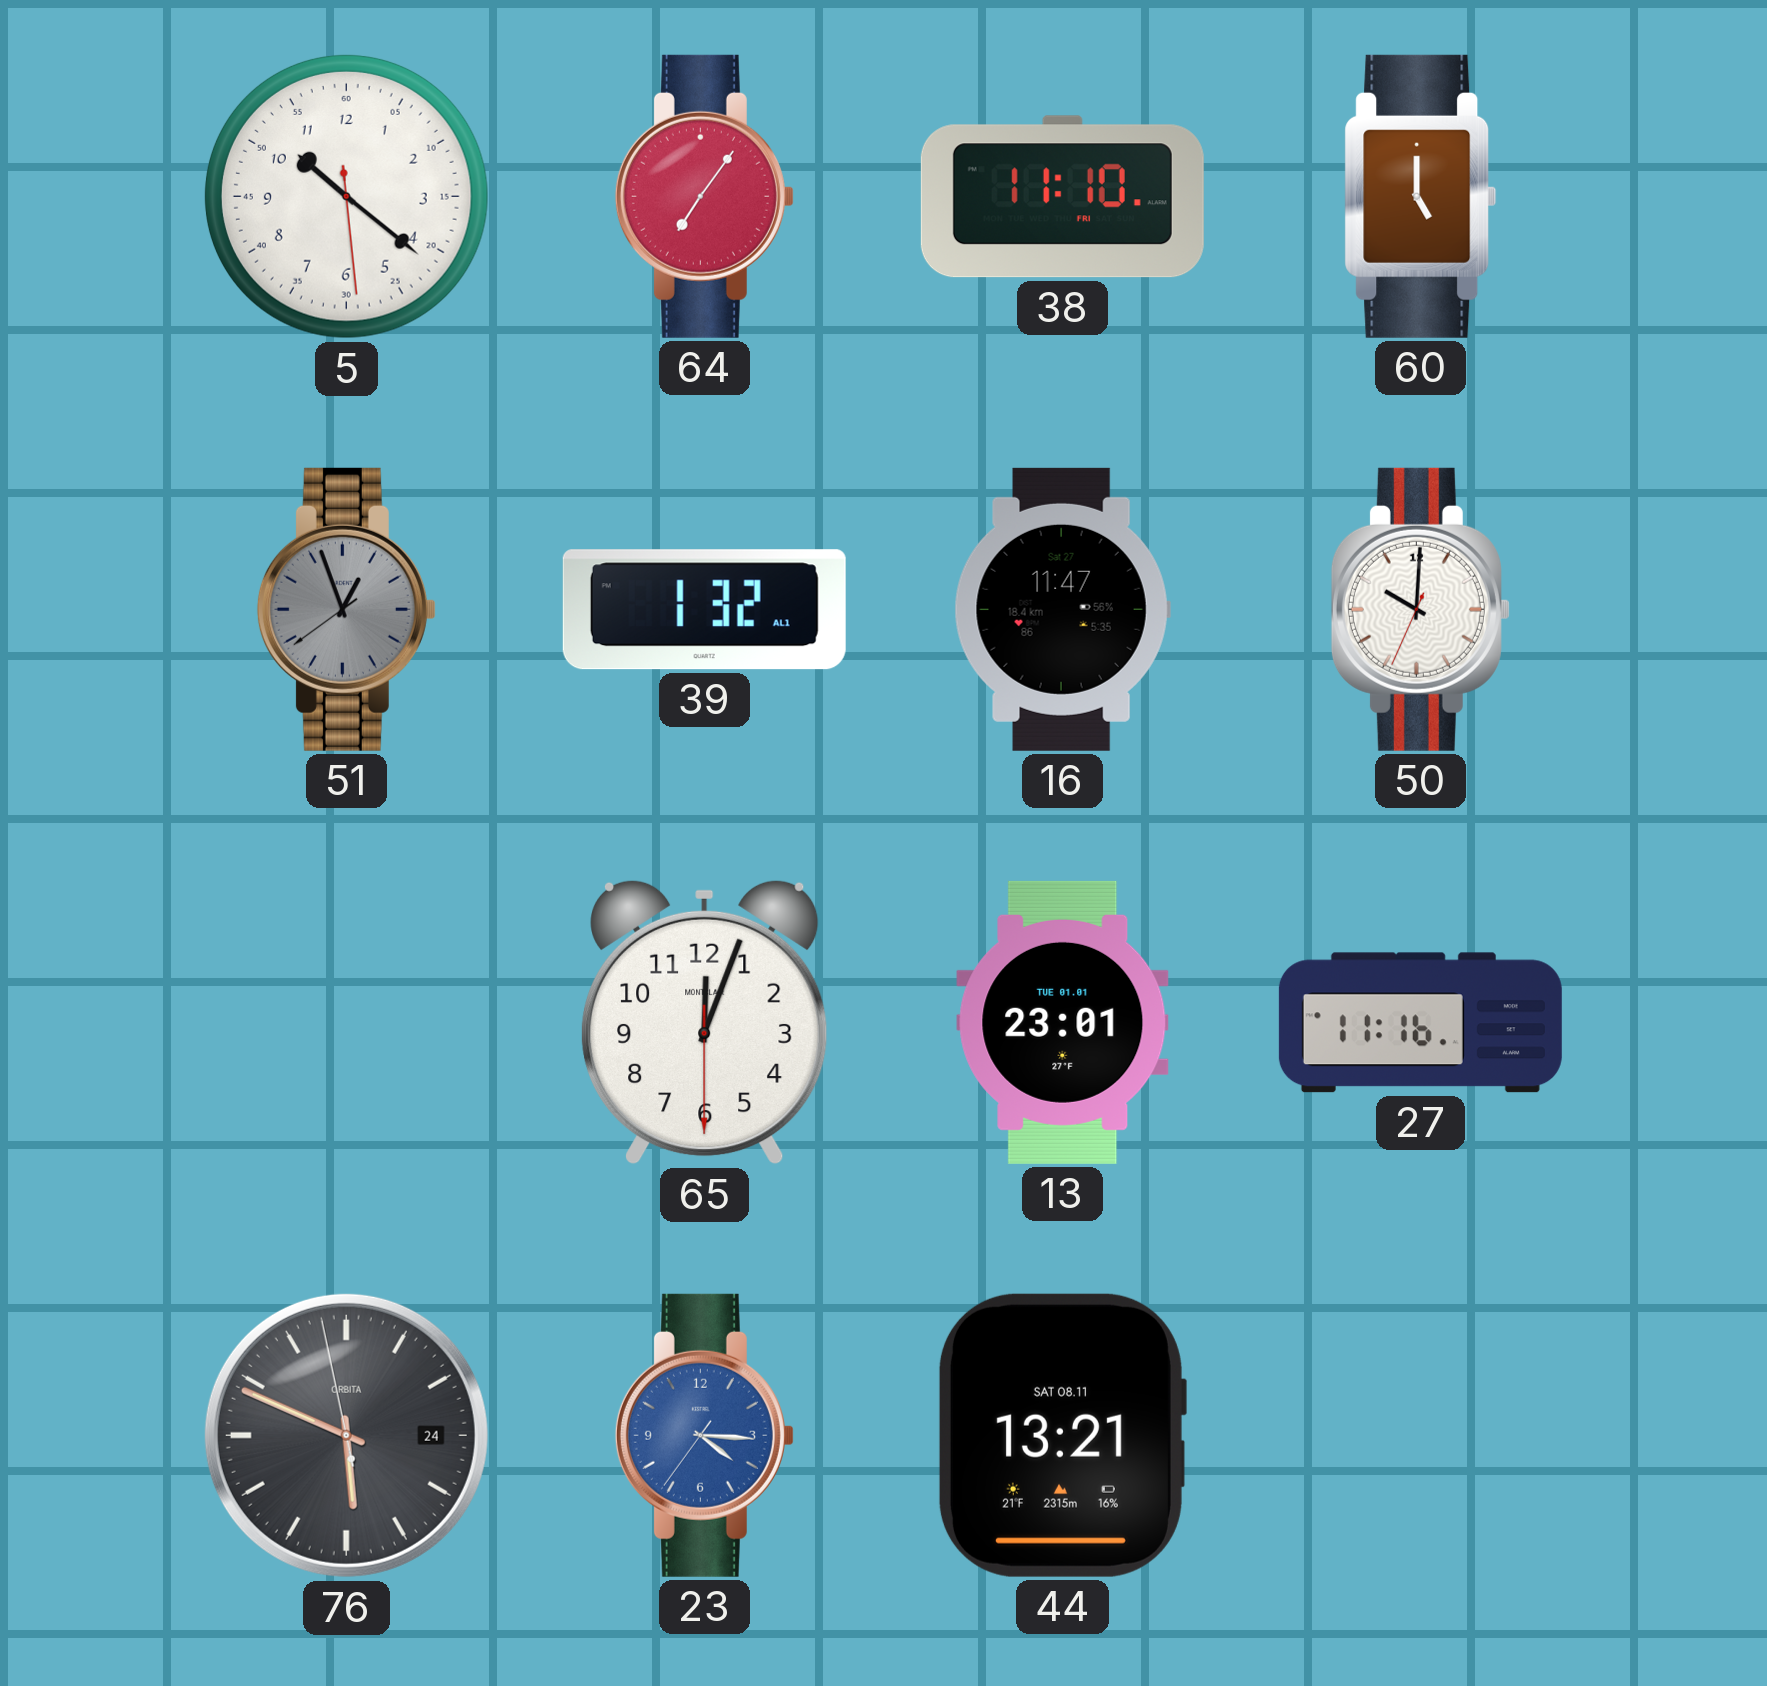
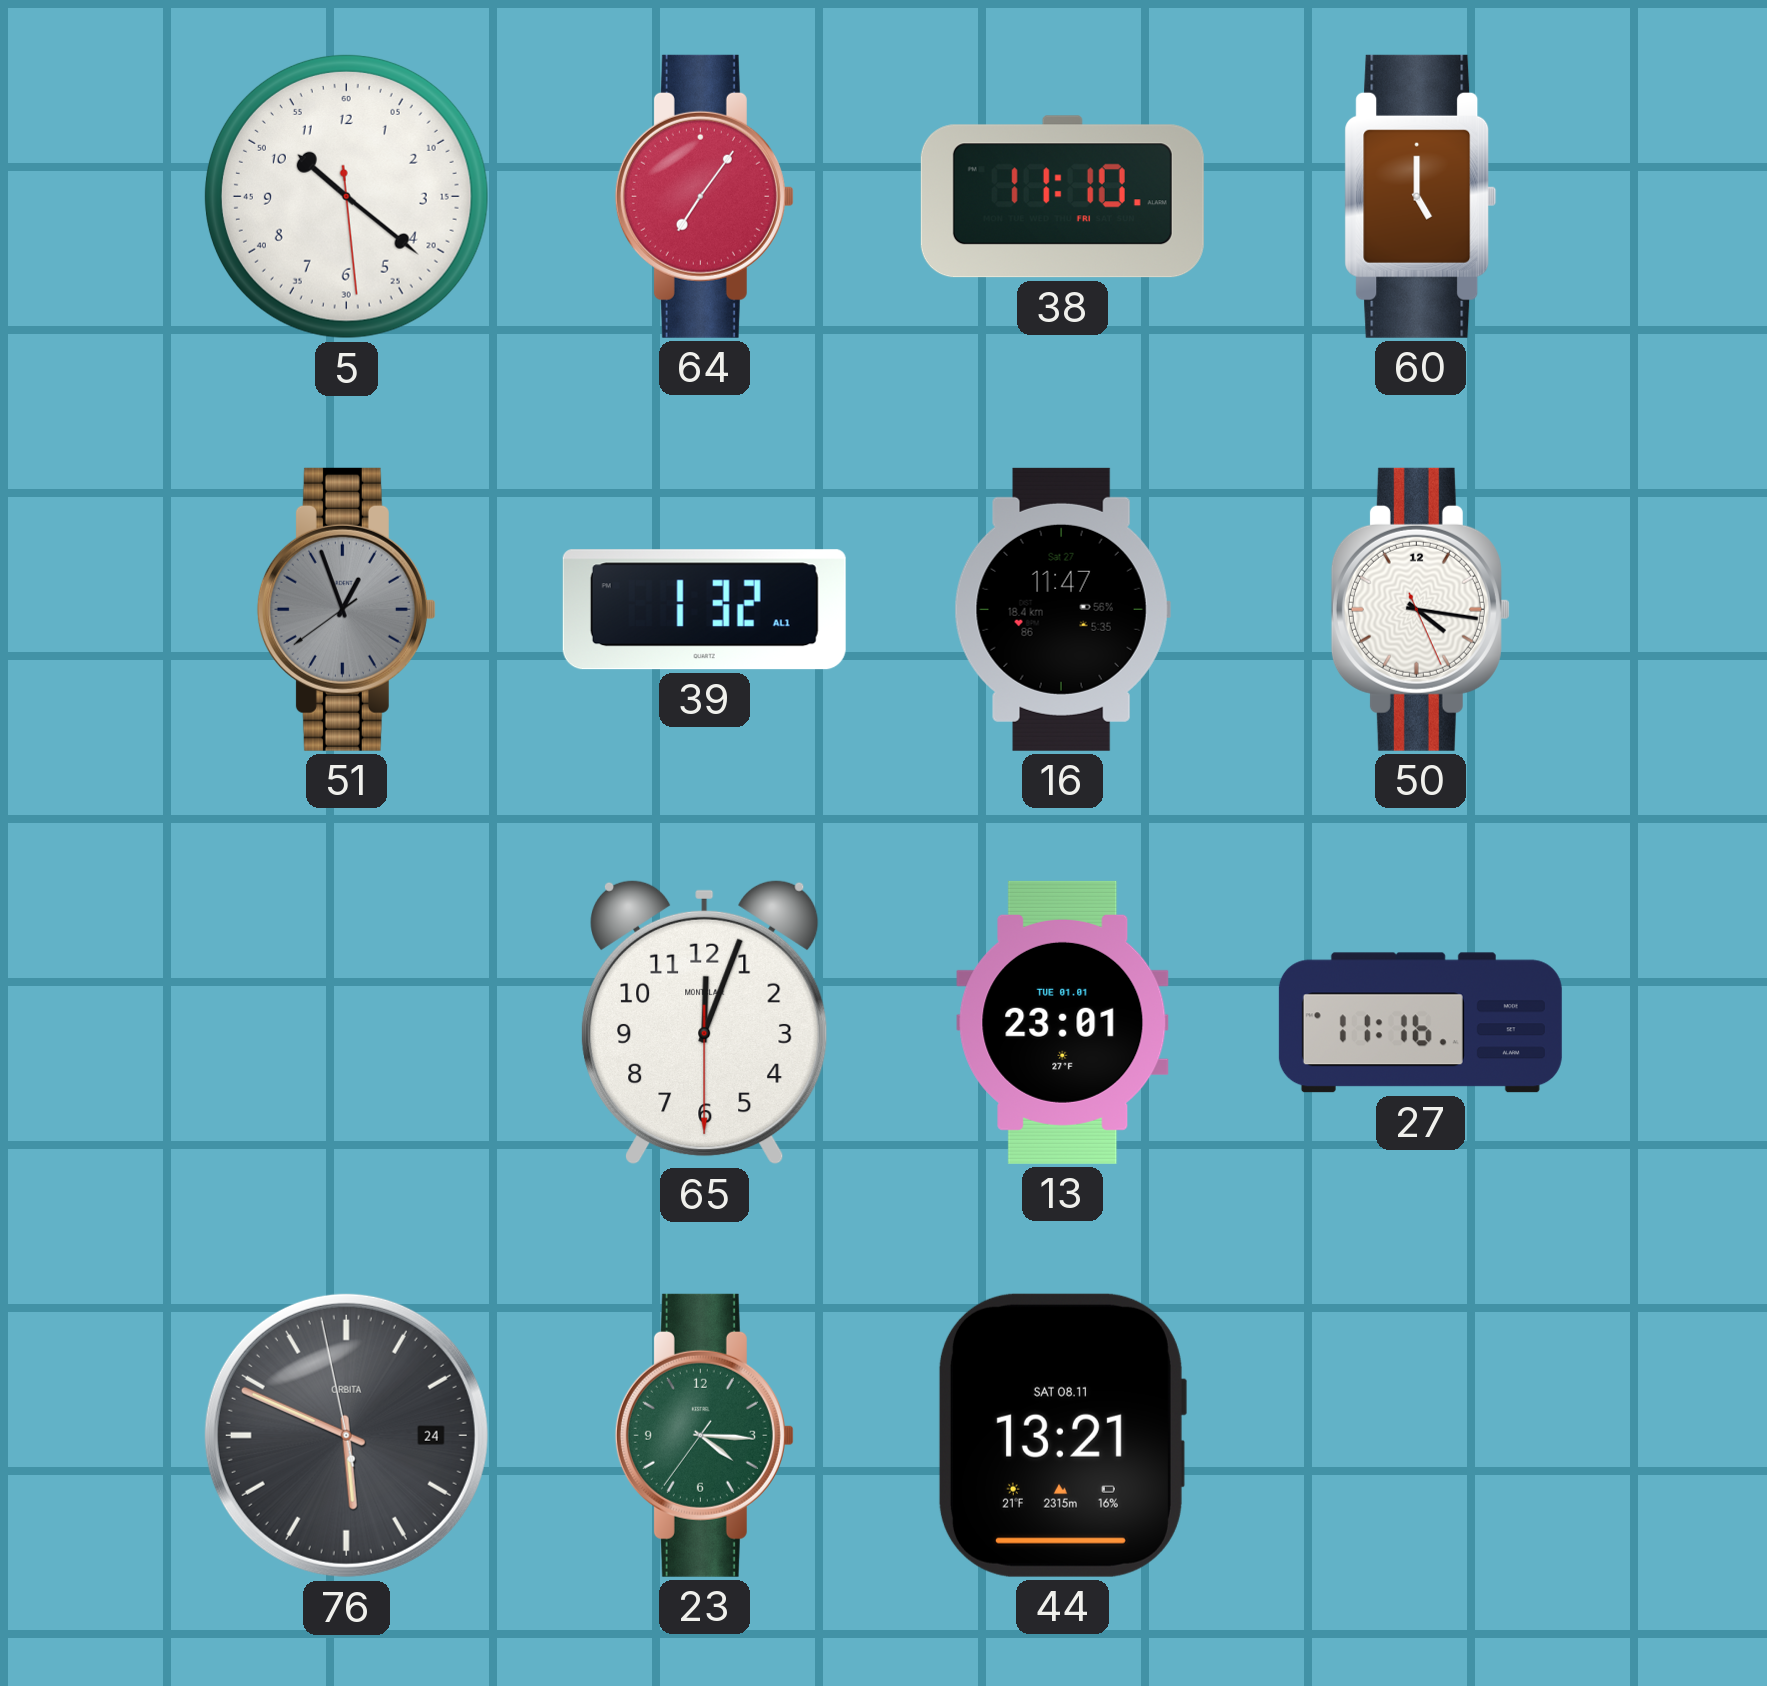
50: 10:00 -> 4:16 (1420, 609)
23 dial: blue -> green (704, 1435)
